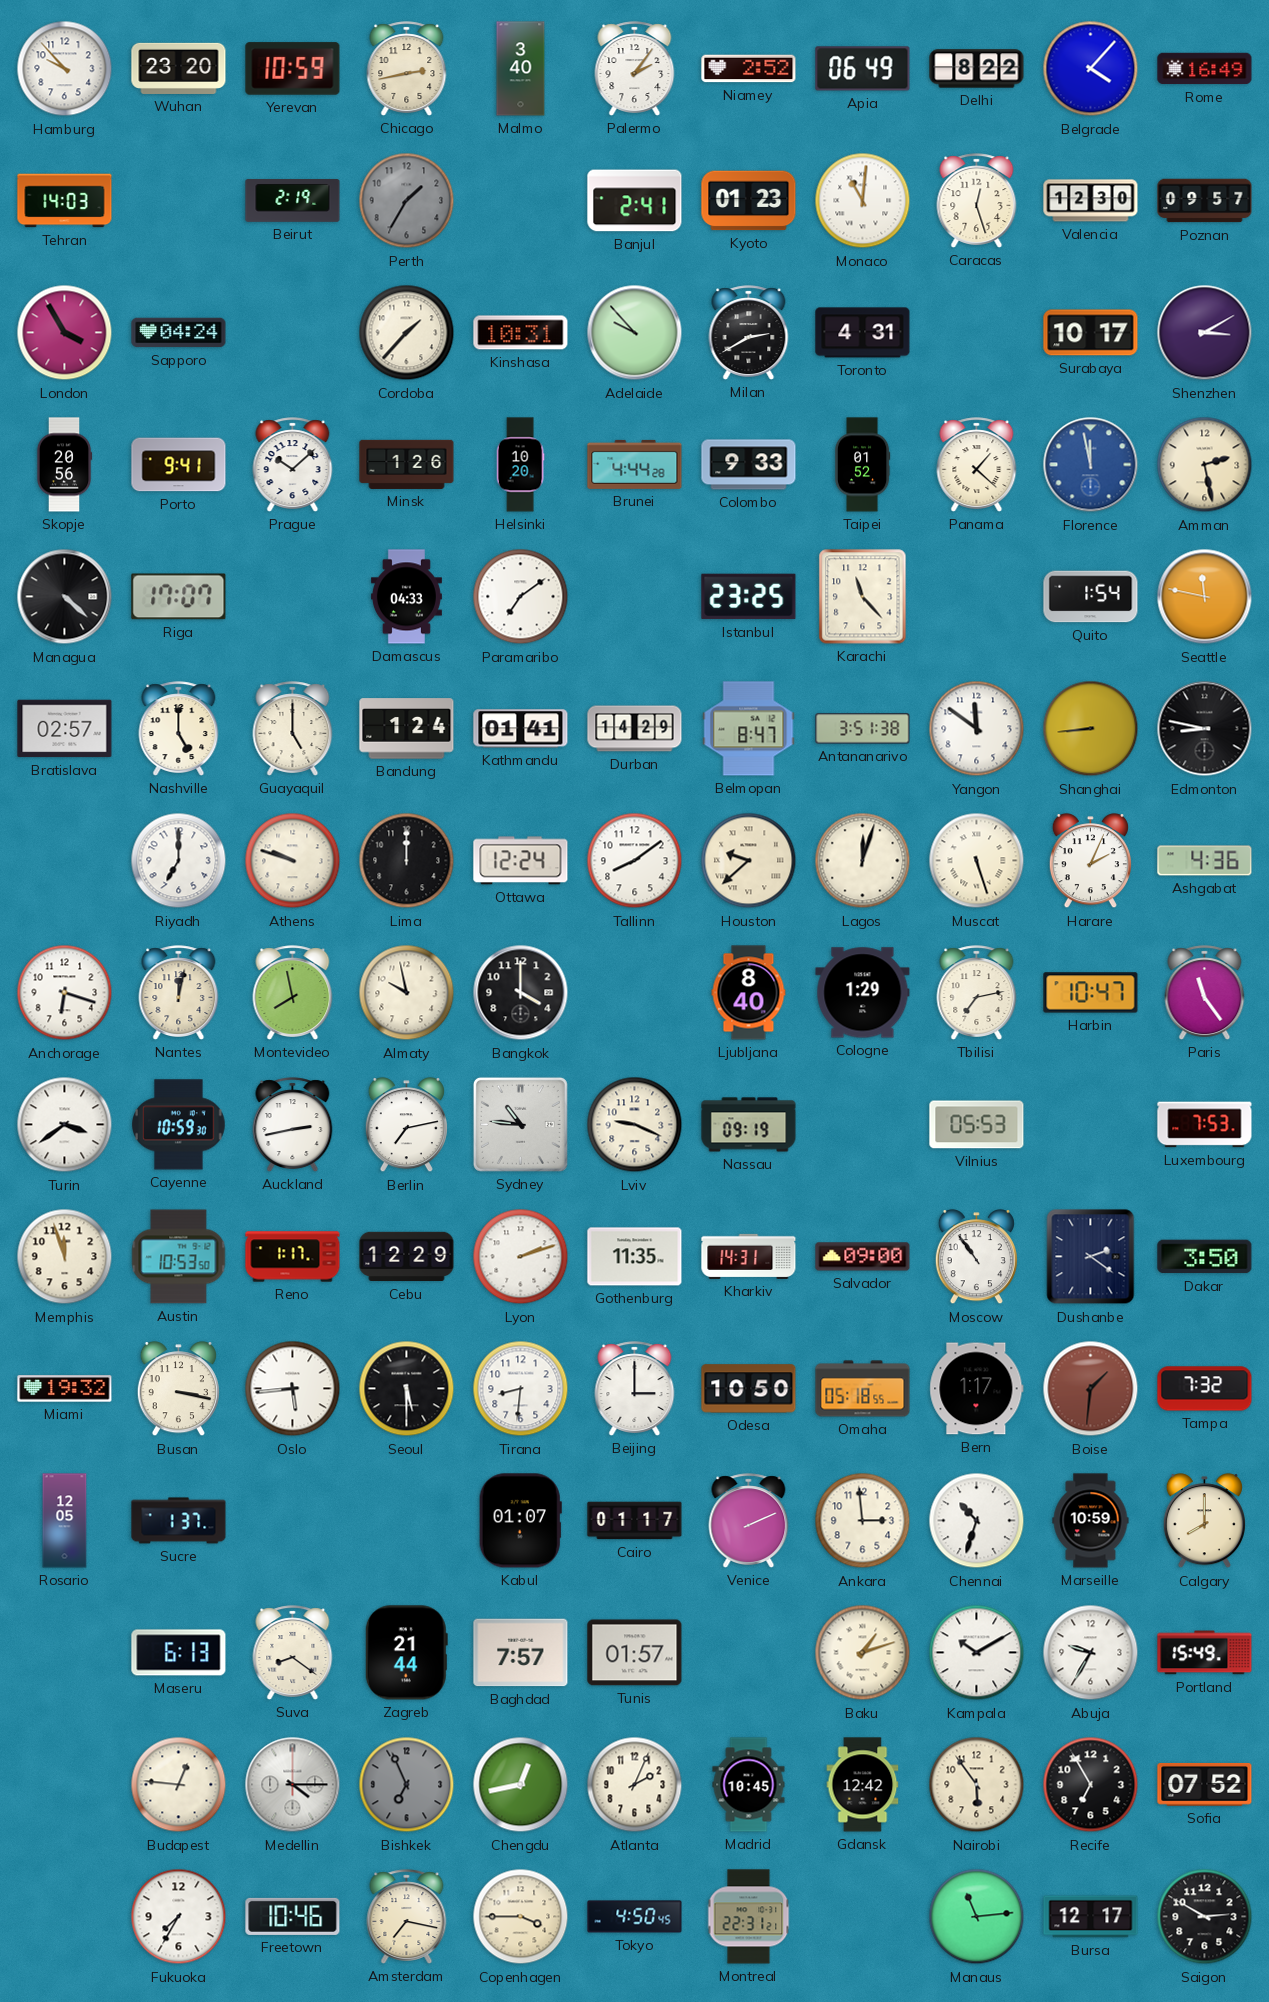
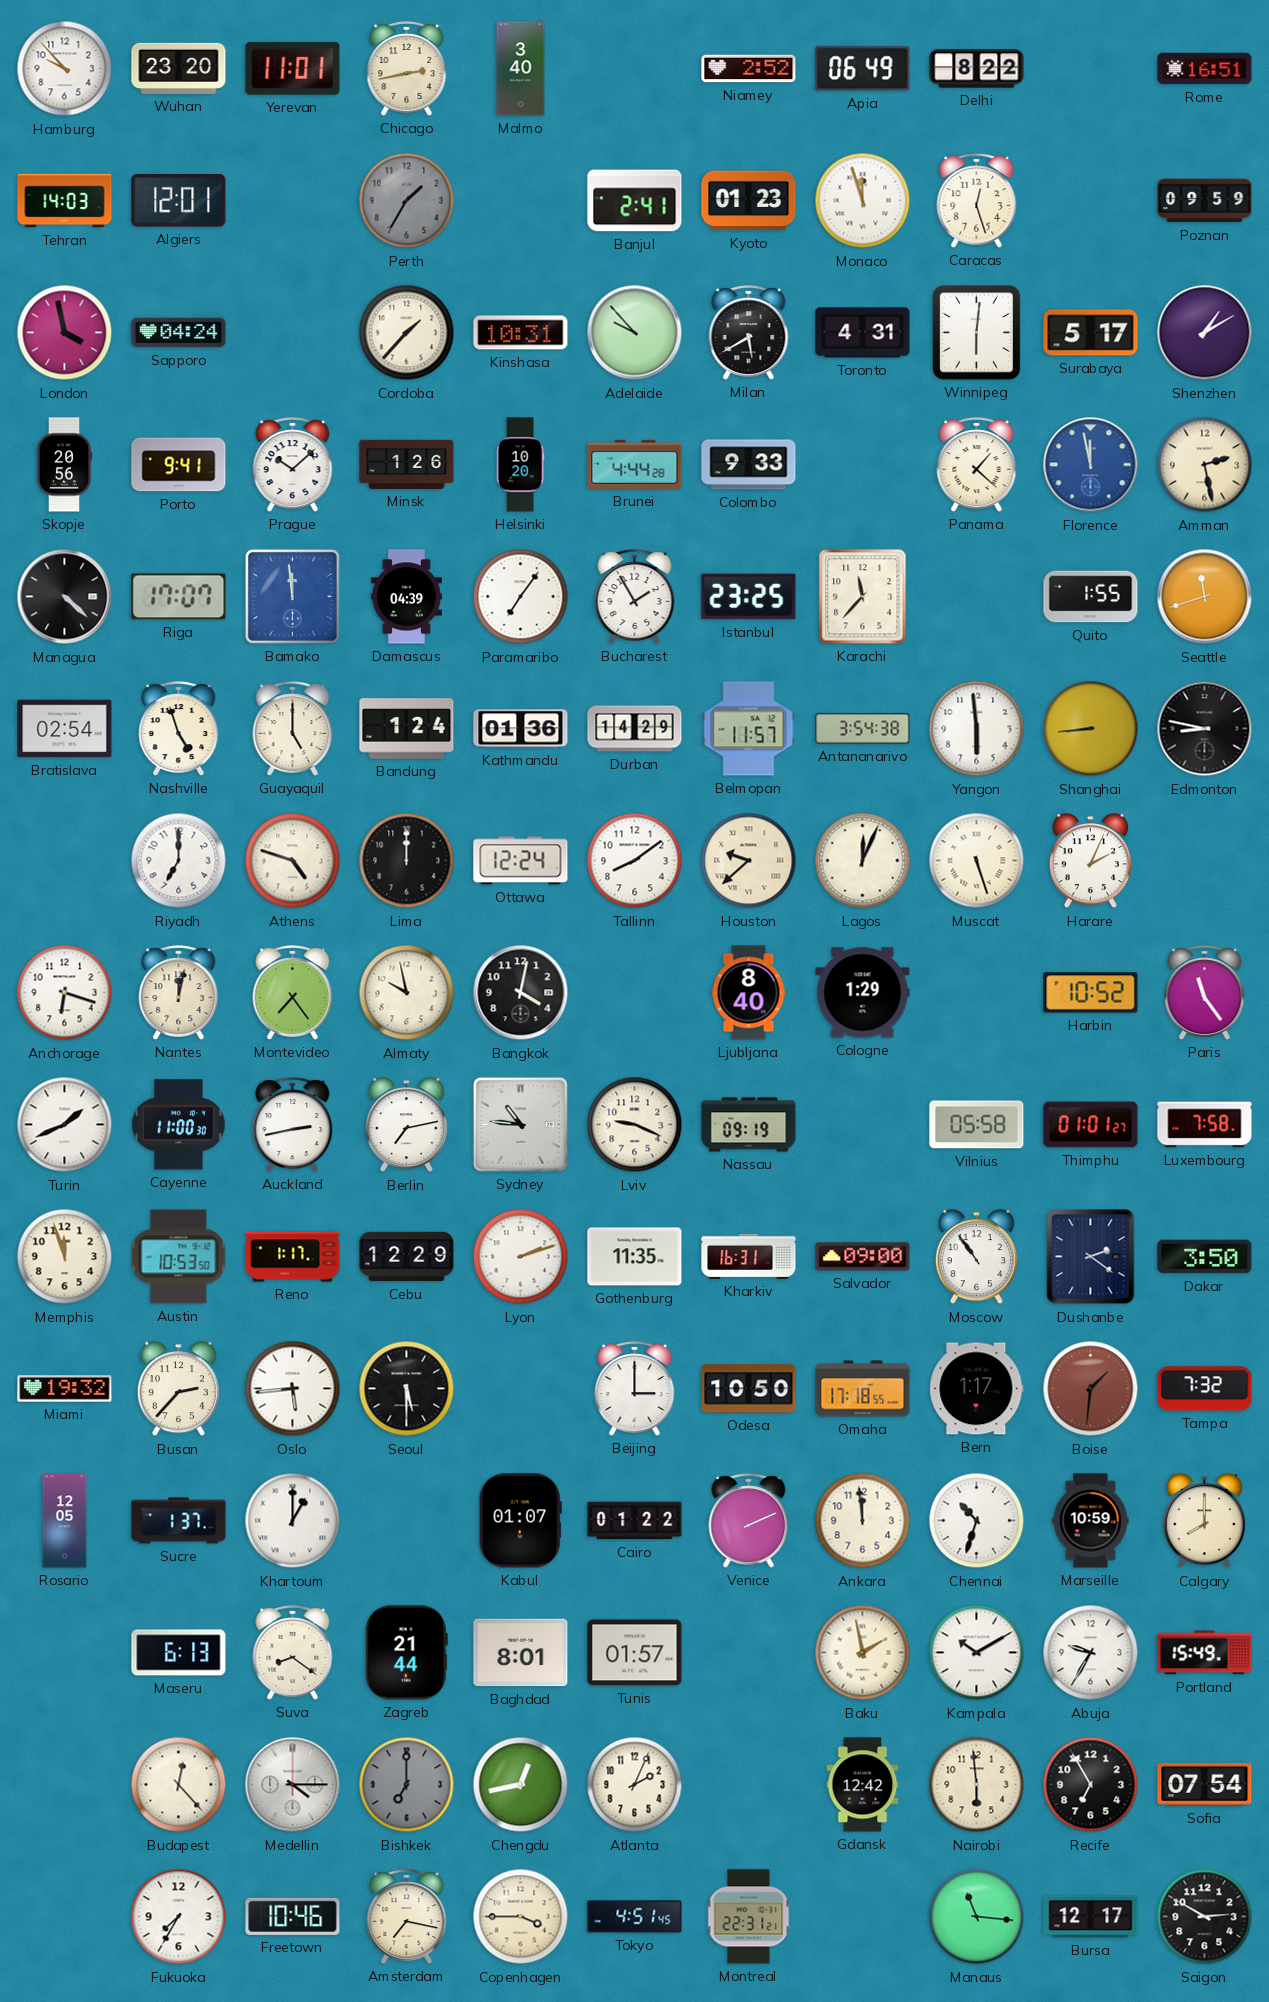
Yerevan: 10:59 -> 11:01 (293, 69)
Palermo: 2:06 -> none (635, 69)
Belgrade: 4:07 -> none (1091, 69)
Rome: 16:49 -> 16:51 (1205, 69)
Algiers: none -> 12:01 (179, 201)
Beirut: 2:19 -> none (293, 201)
Monaco: 11:01 -> 11:57 (863, 201)
Valencia: 12:30 -> none (1091, 201)
Poznan: 09:57 -> 09:59 (1205, 201)
London: 3:55 -> 3:58 (65, 333)
Milan: 2:40 -> 5:40 (749, 333)
Winnipeg: none -> 6:01 (977, 333)
Surabaya: 10:17 -> 5:17 (1091, 333)
Shenzhen: 3:10 -> 1:10 (1205, 333)
Taipei: 01:52 -> none (862, 465)
Bamako: none -> 11:59 (292, 596)
Damascus: 04:33 -> 04:39 (406, 597)
Paramaribo: 7:09 -> 7:06 (521, 597)
Bucharest: none -> 1:55 (635, 597)
Karachi: 11:23 -> 11:37 (863, 597)
Quito: 1:54 -> 1:55 (1091, 597)
Seattle: 11:47 -> 11:42 (1205, 597)
Bratislava: 02:57 -> 02:54 (65, 729)
Nashville: 5:00 -> 4:57 (179, 729)
Kathmandu: 01:41 -> 01:36 (521, 729)
Belmopan: 8:47 -> 11:57 (749, 729)
Antananarivo: 3:51 -> 3:54 (863, 729)
Yangon: 11:51 -> 5:59 (977, 729)
Athens: 9:48 -> 4:48 (293, 861)
Lagos: 12:03 -> 12:04 (863, 861)
Ashgabat: 4:36 -> none (1205, 861)
Montevideo: 7:58 -> 7:24 (293, 993)
Bangkok: 4:00 -> 4:02 (521, 993)
Tbilisi: 7:13 -> none (977, 993)
Harbin: 10:47 -> 10:52 (1091, 993)
Turin: 3:39 -> 1:41 (65, 1125)
Cayenne: 10:59 -> 11:00 (179, 1125)
Vilnius: 05:53 -> 05:58 (977, 1125)
Thimphu: none -> 01:01 (1091, 1125)
Luxembourg: 7:53 -> 7:58 (1205, 1125)
Kharkiv: 14:31 -> 16:31 (749, 1256)
Busan: 3:17 -> 2:37 (178, 1389)
Tirana: 8:31 -> none (521, 1389)
Omaha: 05:18 -> 17:18 (863, 1389)
Khartoum: none -> 1:00 (293, 1521)
Cairo: 01:17 -> 01:22 (635, 1521)
Ankara: 2:59 -> 11:59 (863, 1521)
Baghdad: 7:57 -> 8:01 (521, 1653)
Baku: 1:12 -> 1:58 (863, 1653)
Budapest: 12:46 -> 12:23 (179, 1785)
Bishkek: 6:56 -> 7:00 (407, 1785)
Madrid: 10:45 -> none (749, 1785)
Nairobi: 5:54 -> 5:59 (977, 1785)
Sofia: 07:52 -> 07:54 (1205, 1785)
Tokyo: 4:50 -> 4:51 (635, 1917)
Manaus: 11:14 -> 11:16 (977, 1917)
